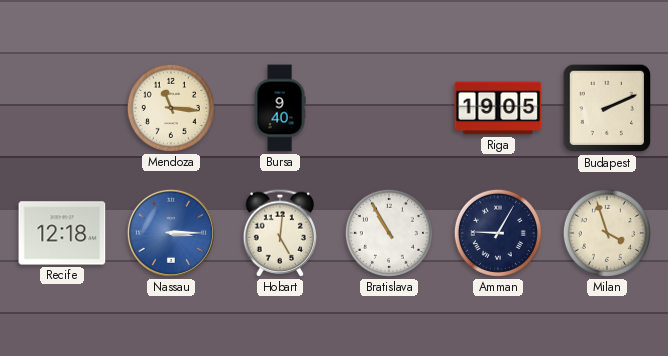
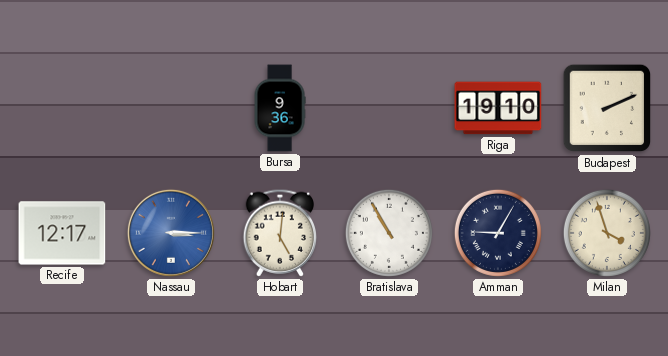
Mendoza: 11:16 -> none (171, 108)
Bursa: 9:40 -> 9:36 (280, 108)
Riga: 19:05 -> 19:10 (498, 108)
Recife: 12:18 -> 12:17 (62, 233)
